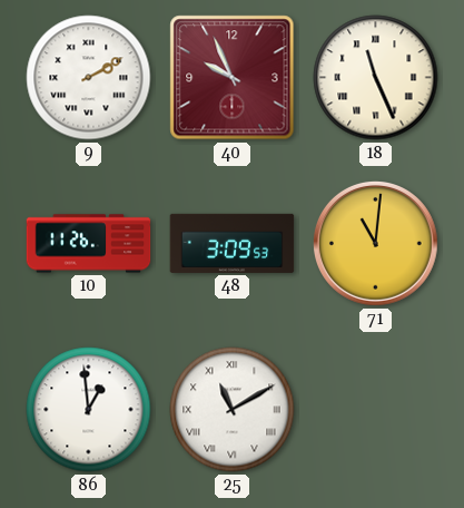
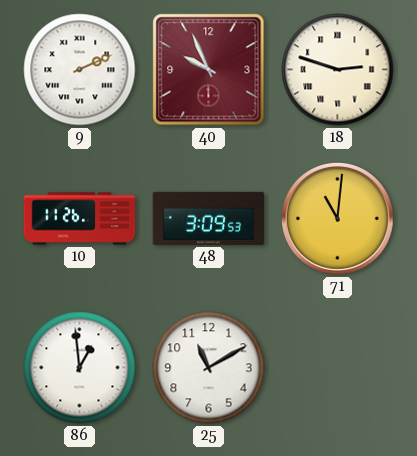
9: 2:10 -> 2:11 (80, 70)
18: 11:26 -> 2:48 (338, 70)
25 numerals: Roman -> Arabic (209, 368)
